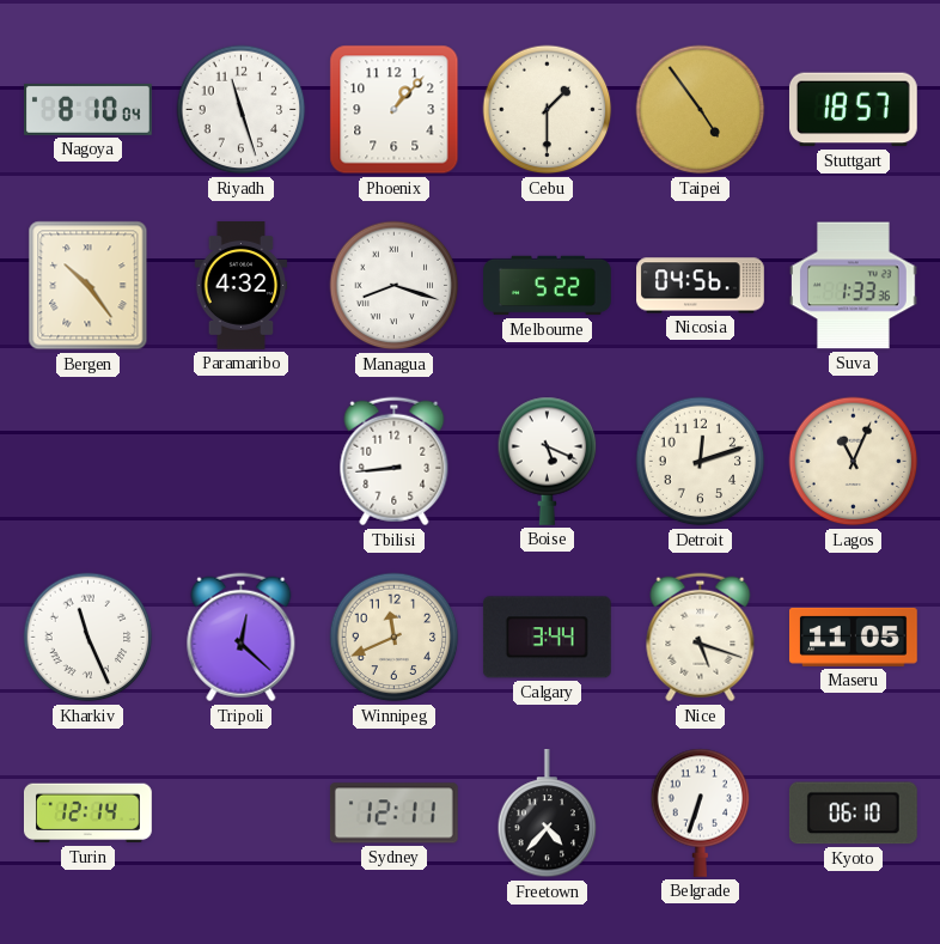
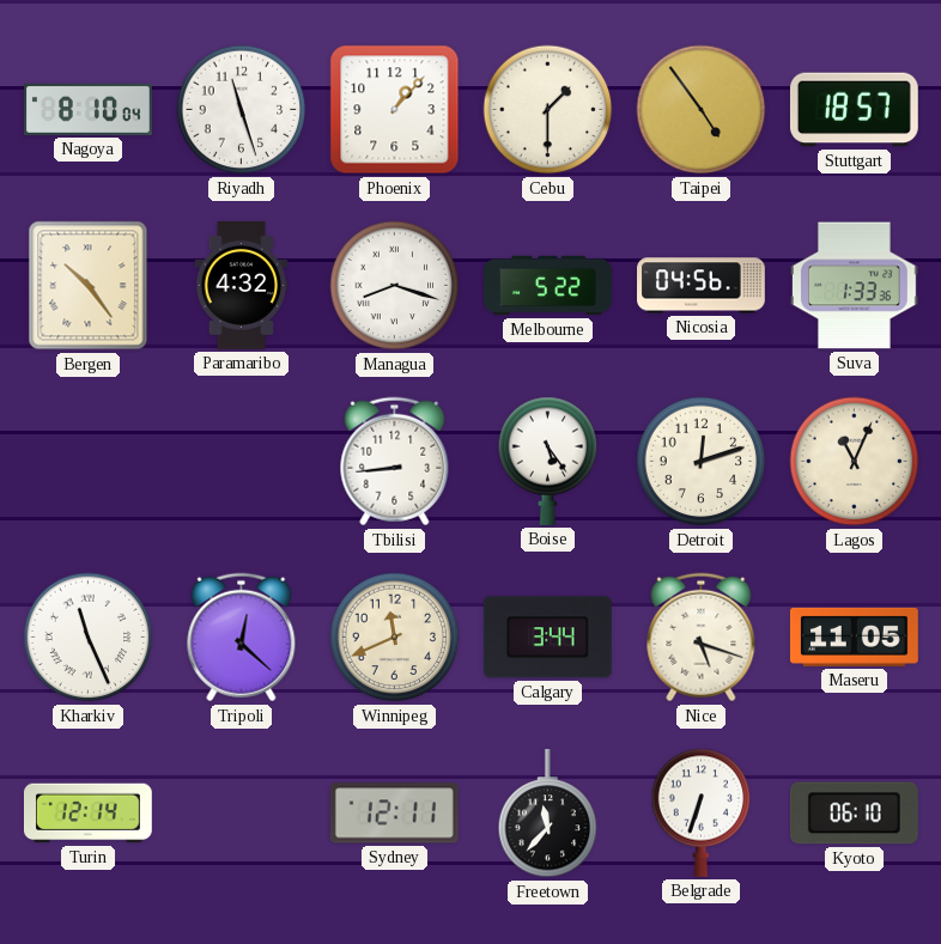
Boise: 5:19 -> 5:24 (548, 461)
Freetown: 4:37 -> 11:37 (548, 814)
